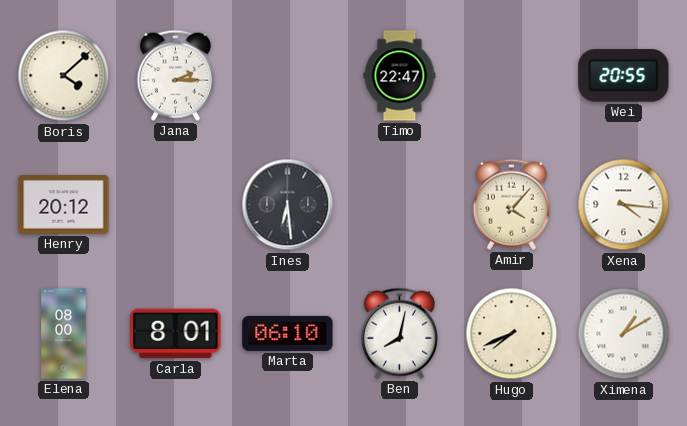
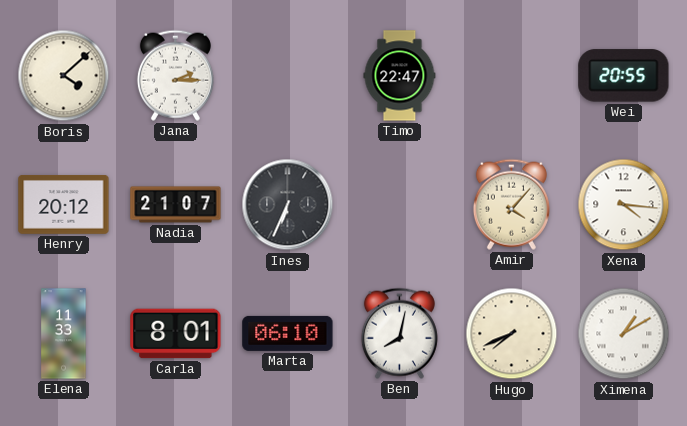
Nadia: none -> 21:07 (176, 205)
Ines: 6:29 -> 6:34 (288, 205)
Elena: 08:00 -> 11:33 (64, 334)
